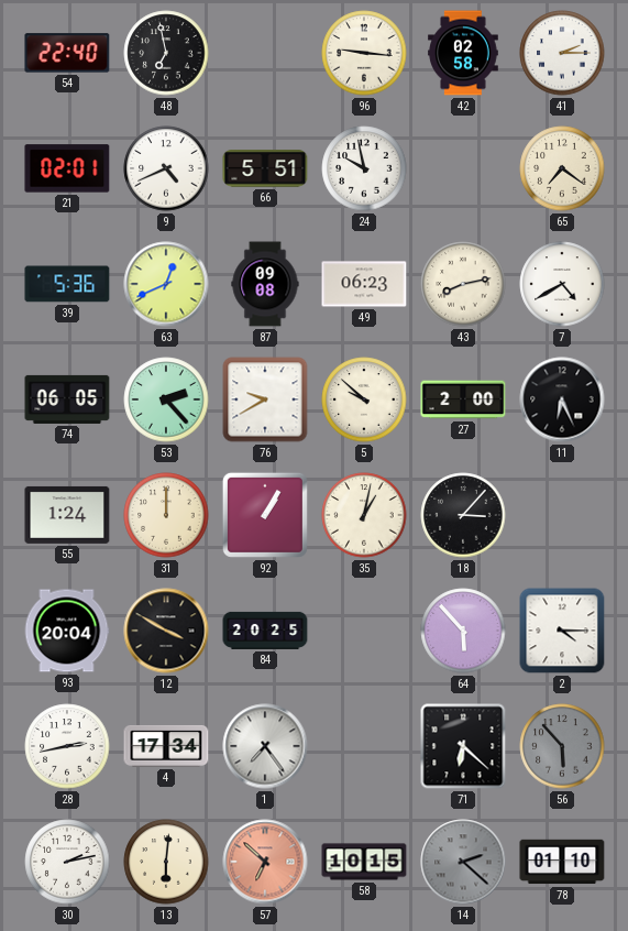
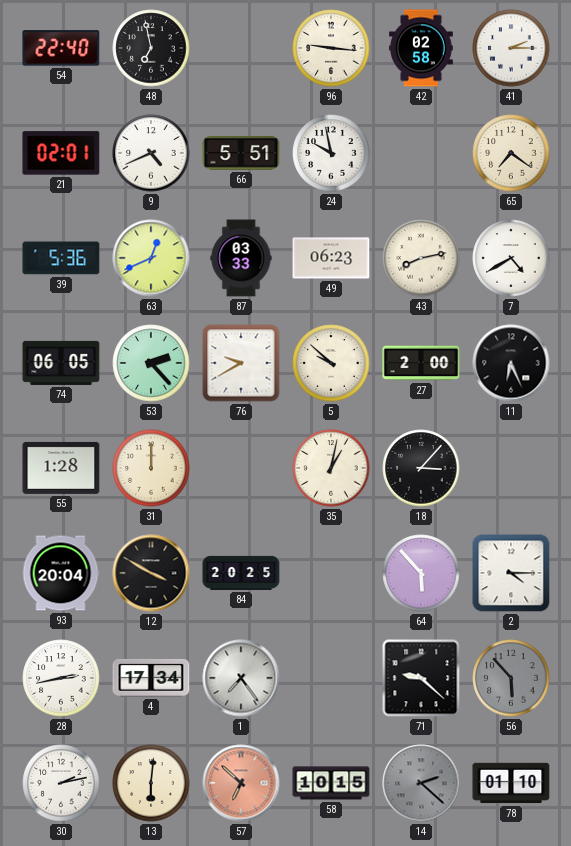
87: 09:08 -> 03:33 (241, 258)
55: 1:24 -> 1:28 (61, 468)
92: 1:05 -> none (265, 515)
71: 6:22 -> 9:22 (421, 678)
